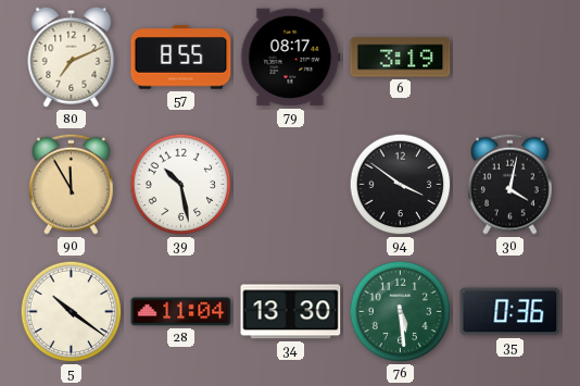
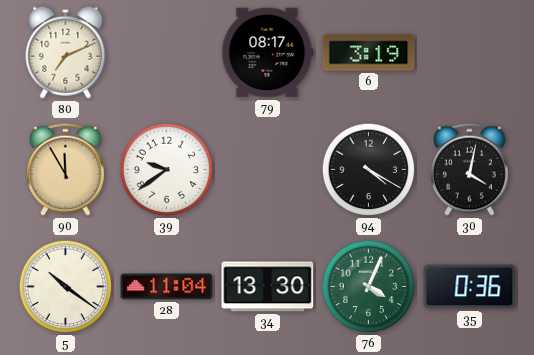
57: 8:55 -> none (181, 58)
39: 10:28 -> 9:39 (167, 170)
94: 3:51 -> 4:20 (369, 170)
76: 5:29 -> 4:04 (369, 287)
